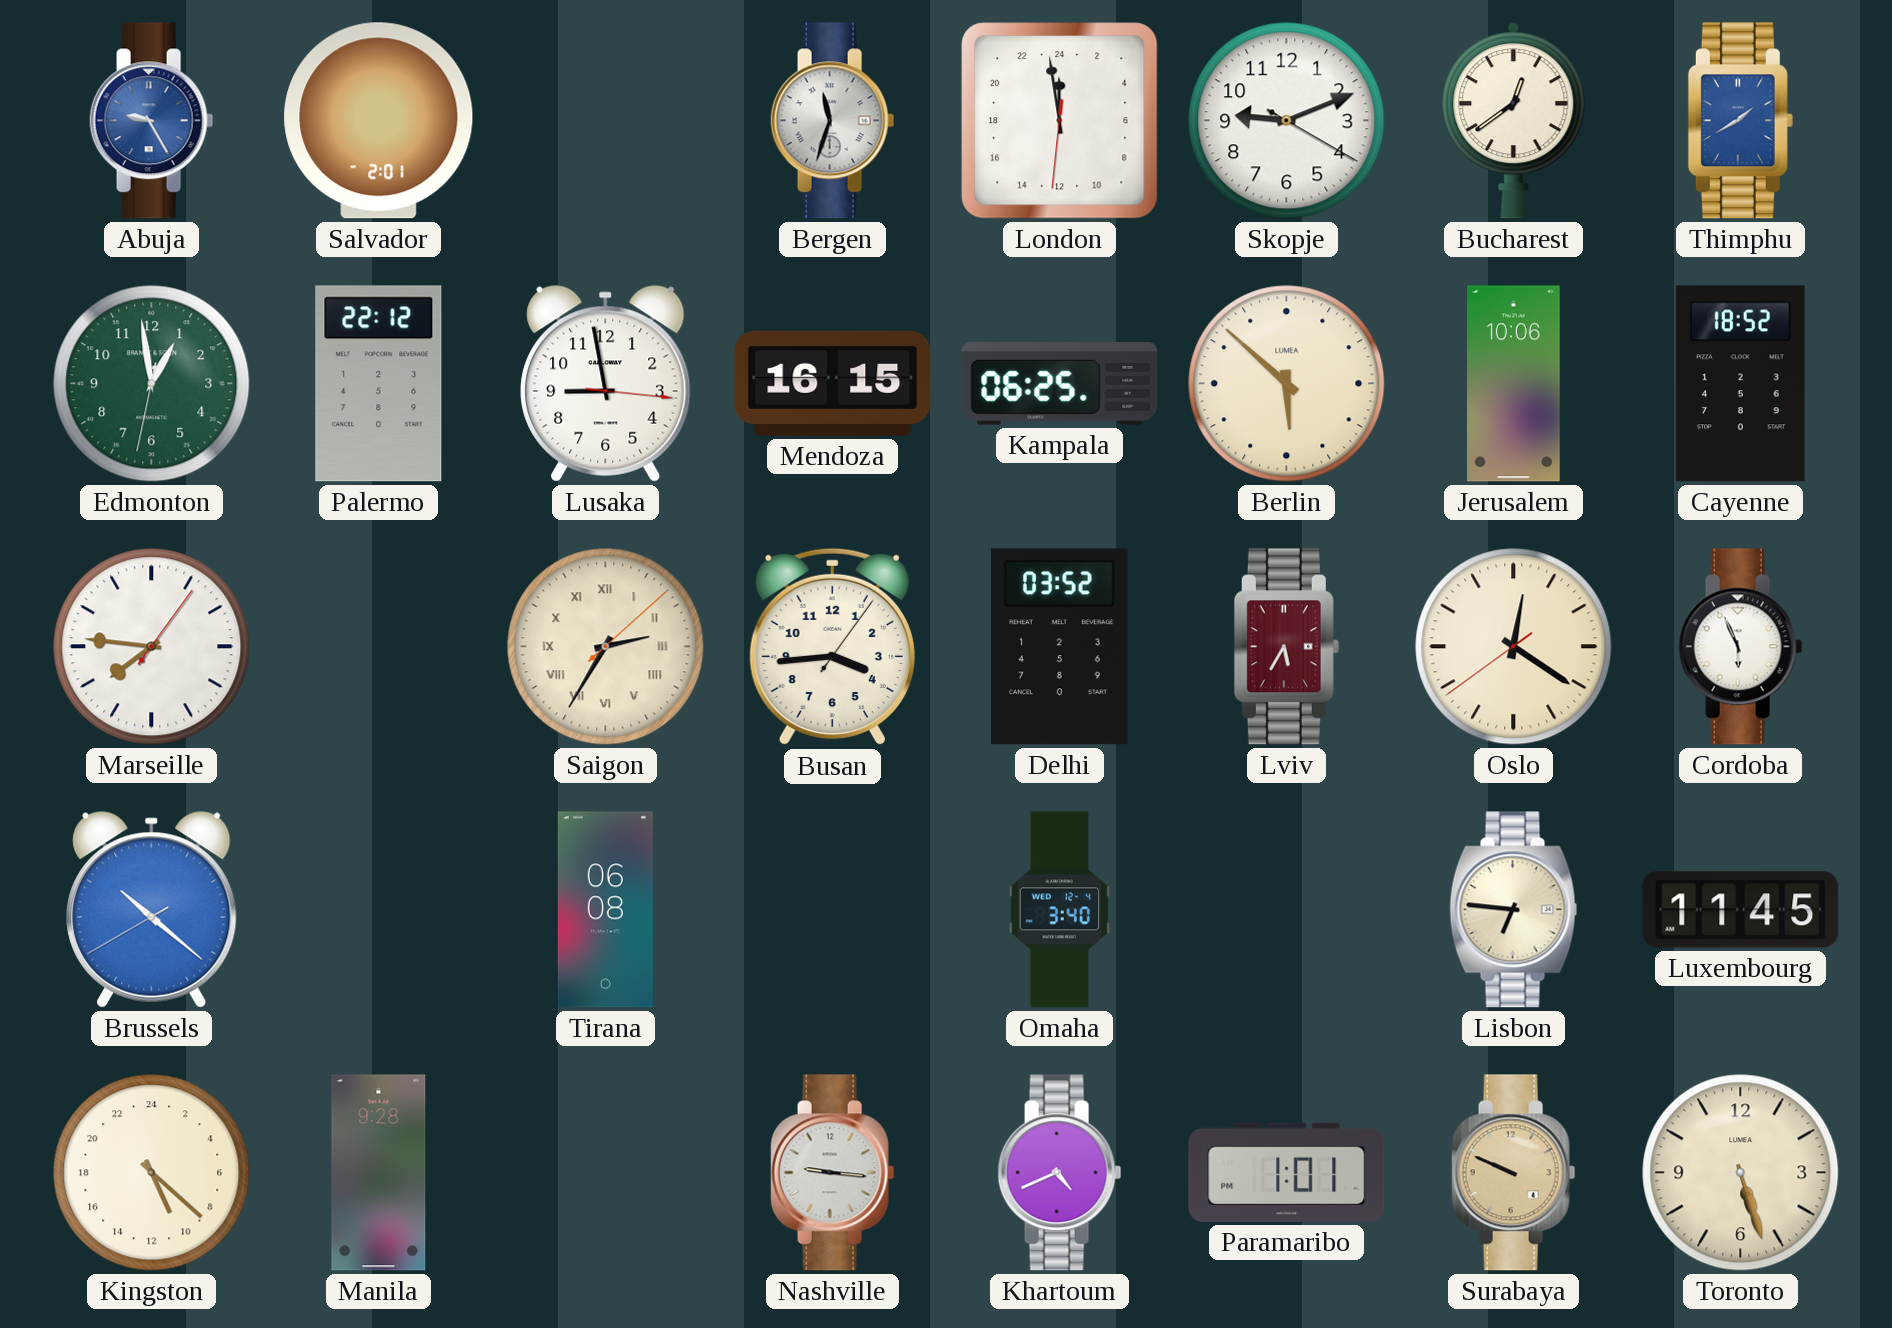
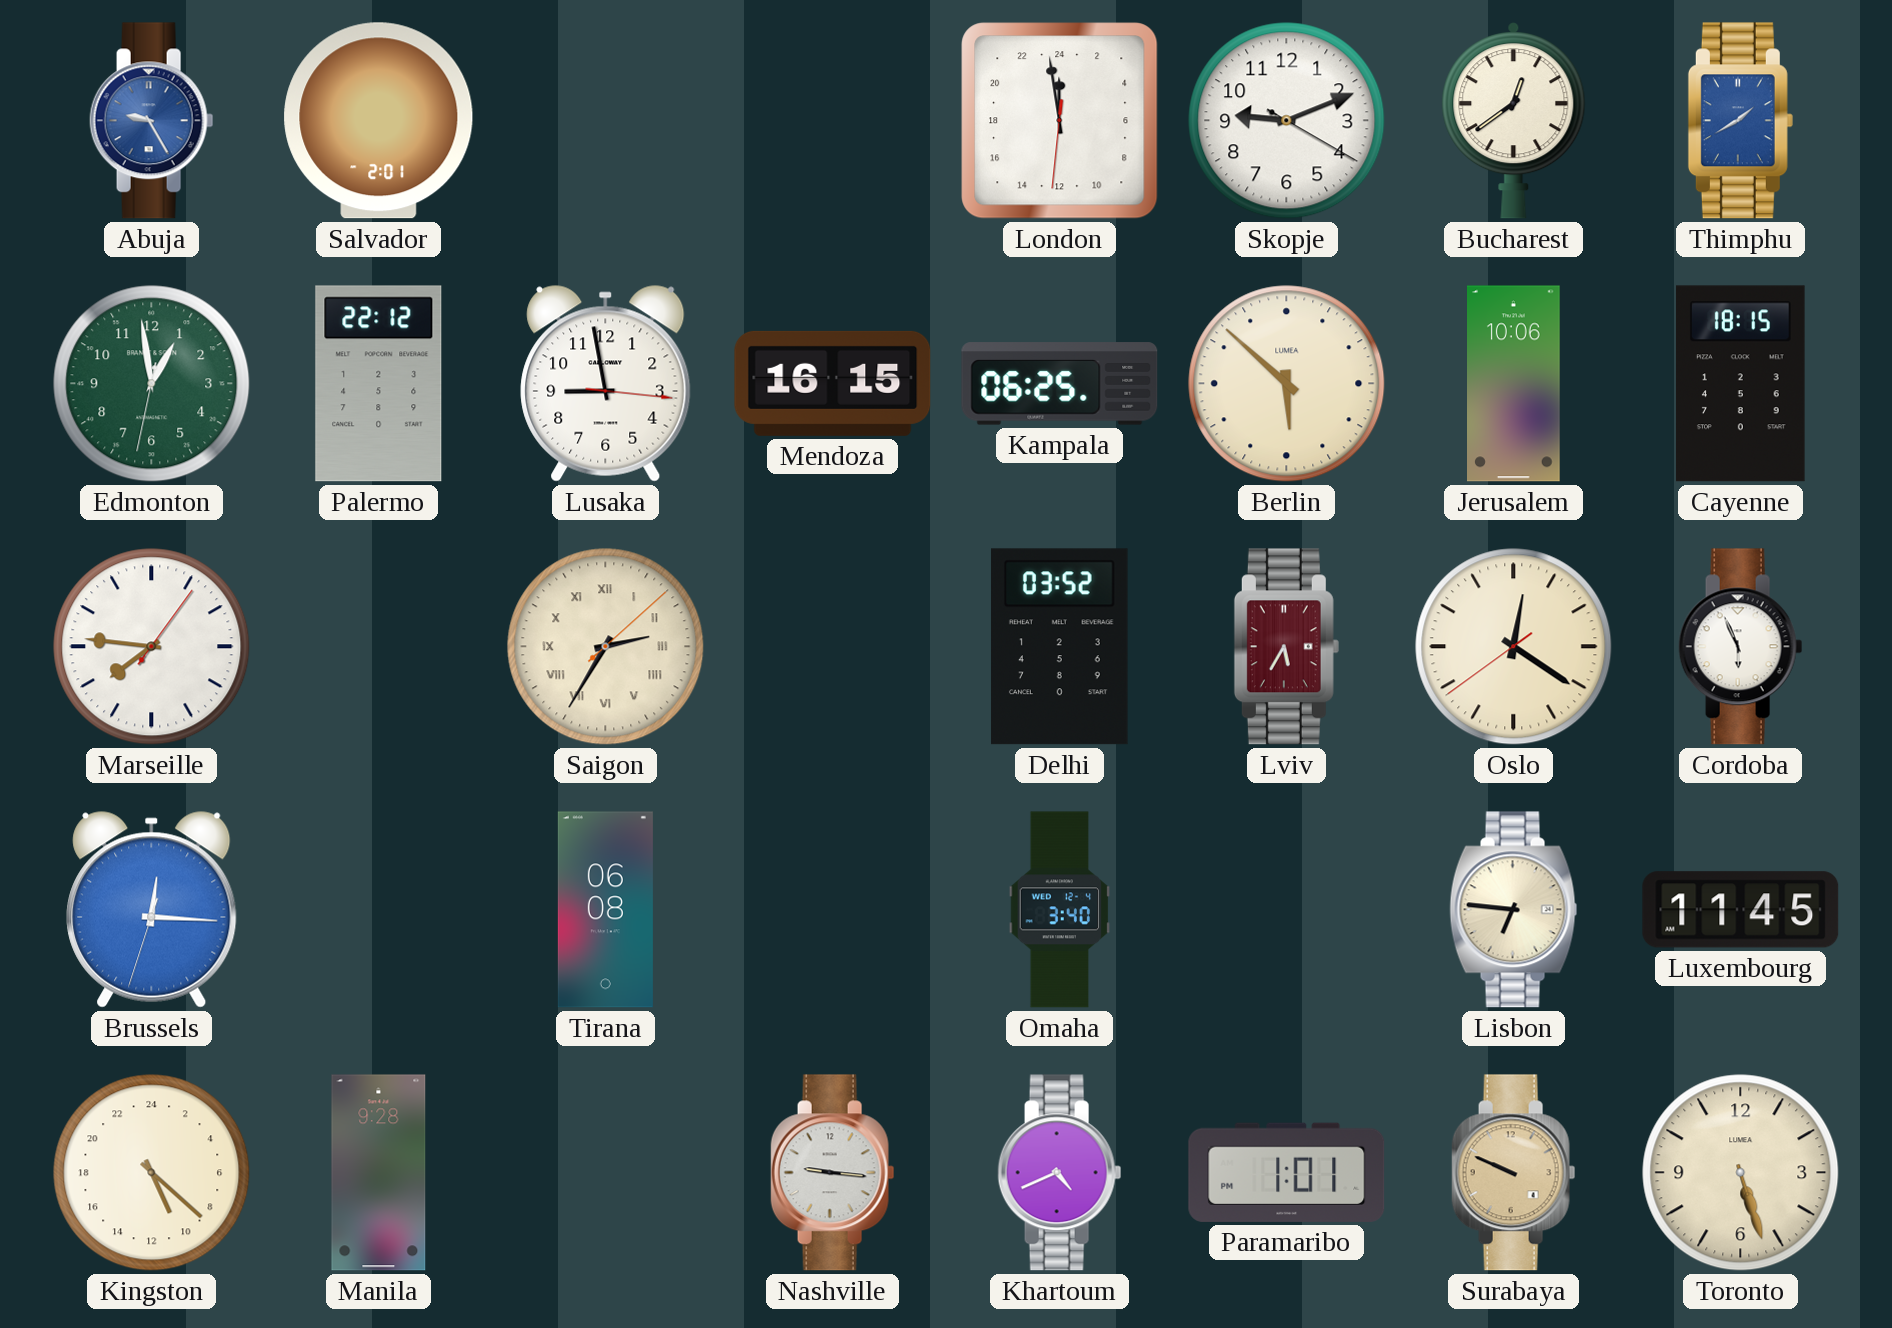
Bergen: 11:33 -> none (833, 121)
Cayenne: 18:52 -> 18:15 (1741, 384)
Busan: 3:44 -> none (832, 647)
Brussels: 10:21 -> 12:15 (152, 910)
